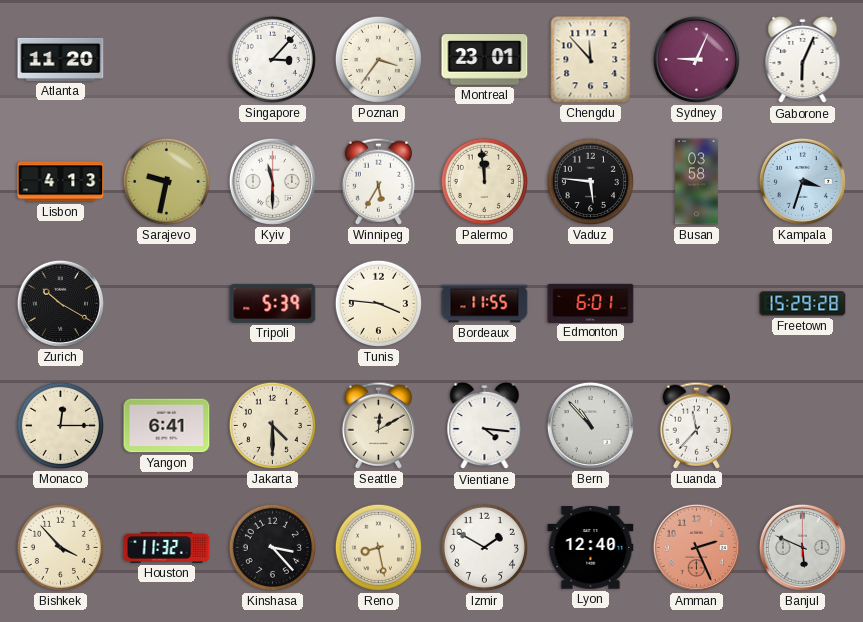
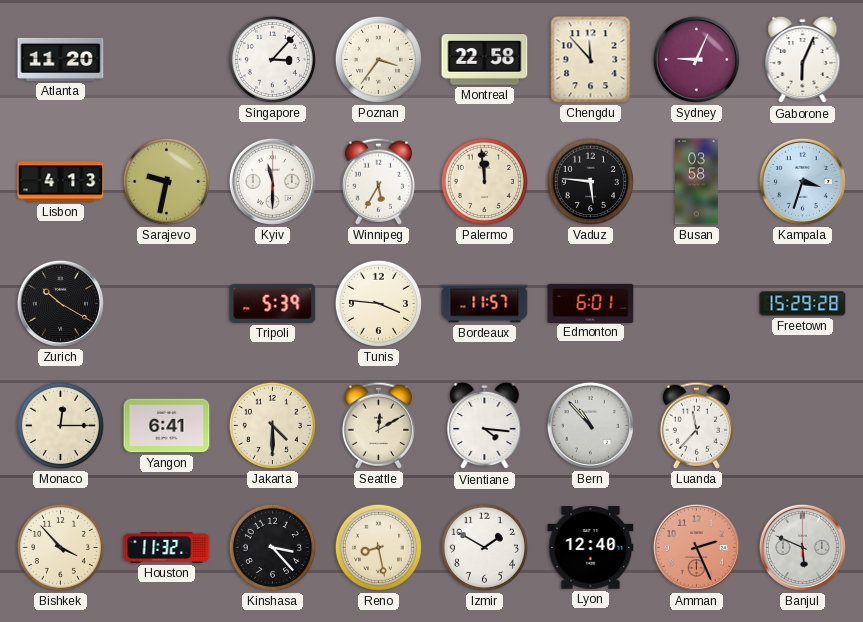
Montreal: 23:01 -> 22:58 (485, 60)
Bordeaux: 11:55 -> 11:57 (485, 304)
